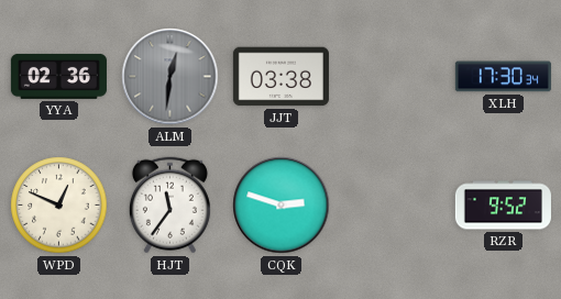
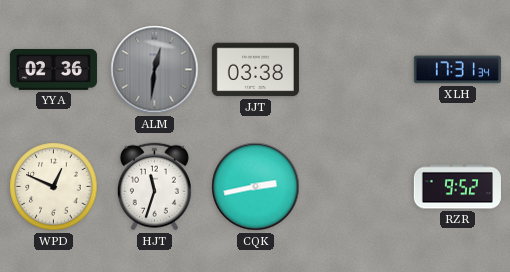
XLH: 17:30 -> 17:31 (457, 70)
HJT: 11:36 -> 11:33 (154, 187)
CQK: 2:48 -> 2:43 (256, 187)
